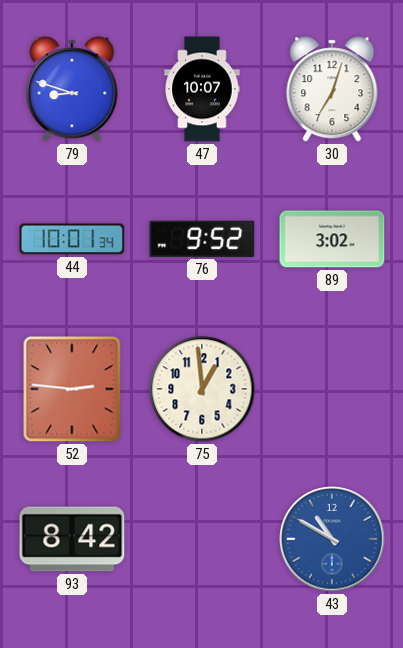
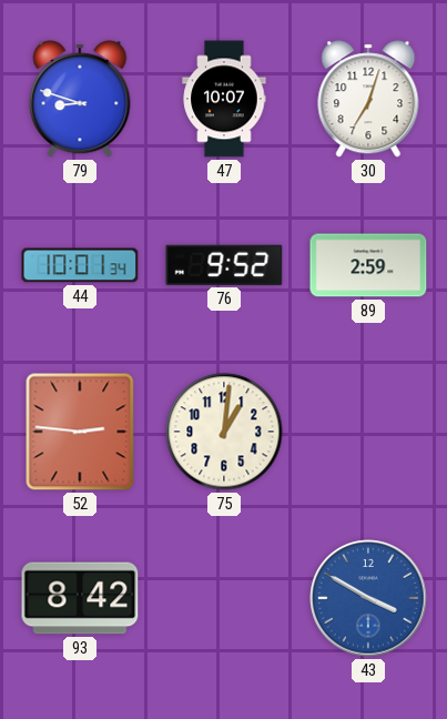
89: 3:02 -> 2:59 (368, 265)
75: 12:59 -> 1:01 (224, 432)
43: 10:50 -> 3:50 (368, 598)
